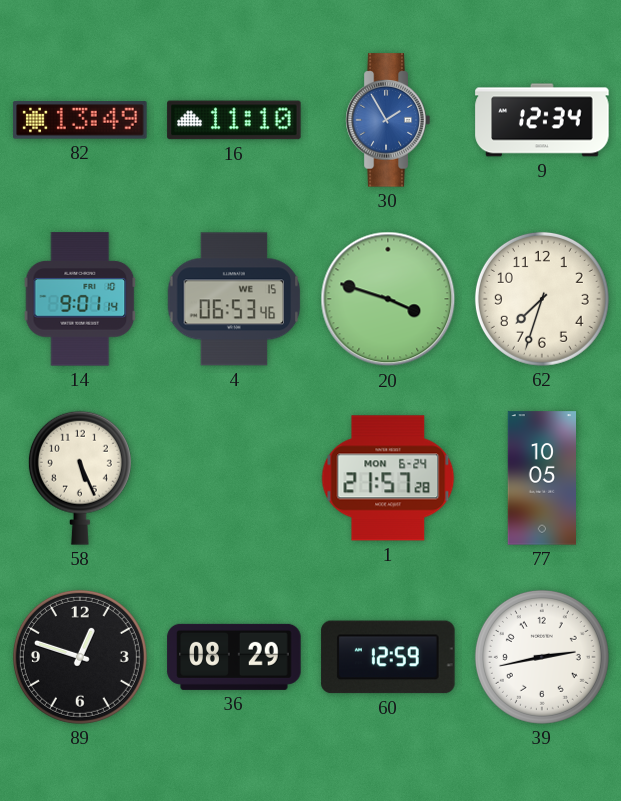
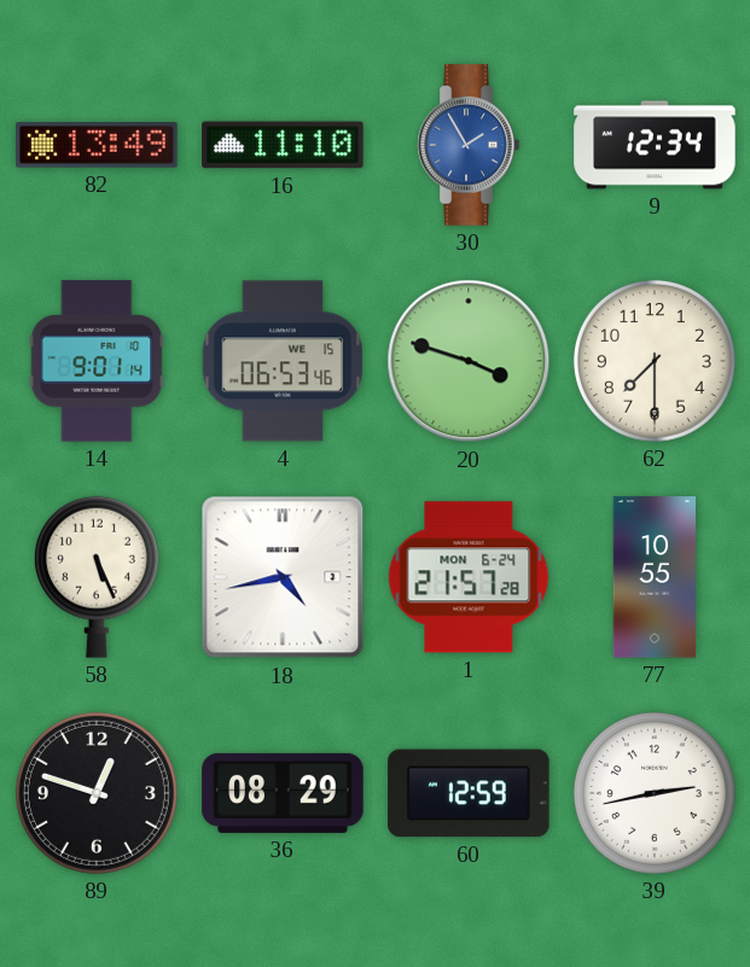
62: 7:33 -> 7:30 (655, 361)
18: none -> 4:43 (283, 577)
77: 10:05 -> 10:55 (655, 577)
